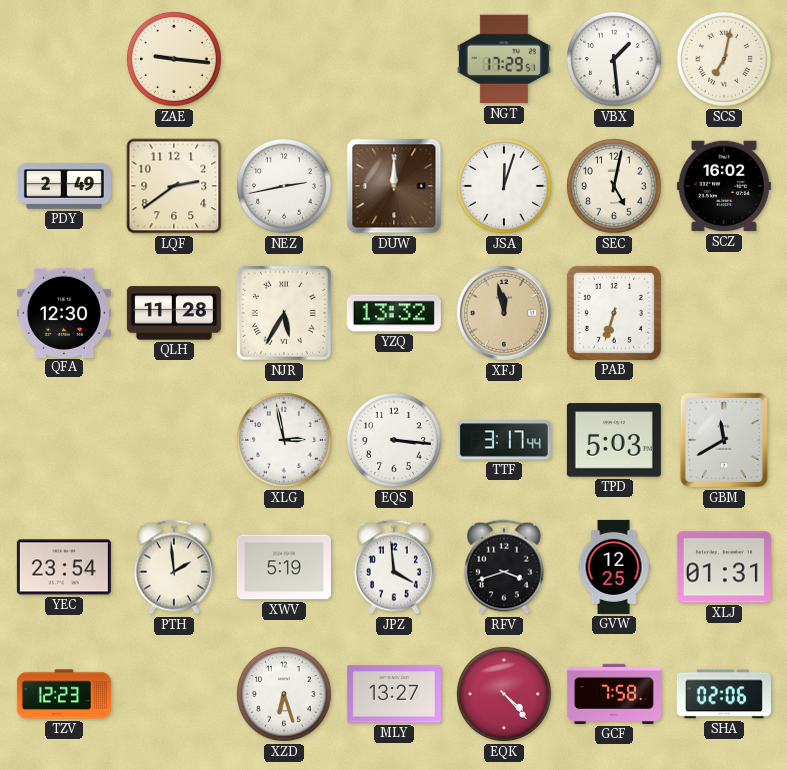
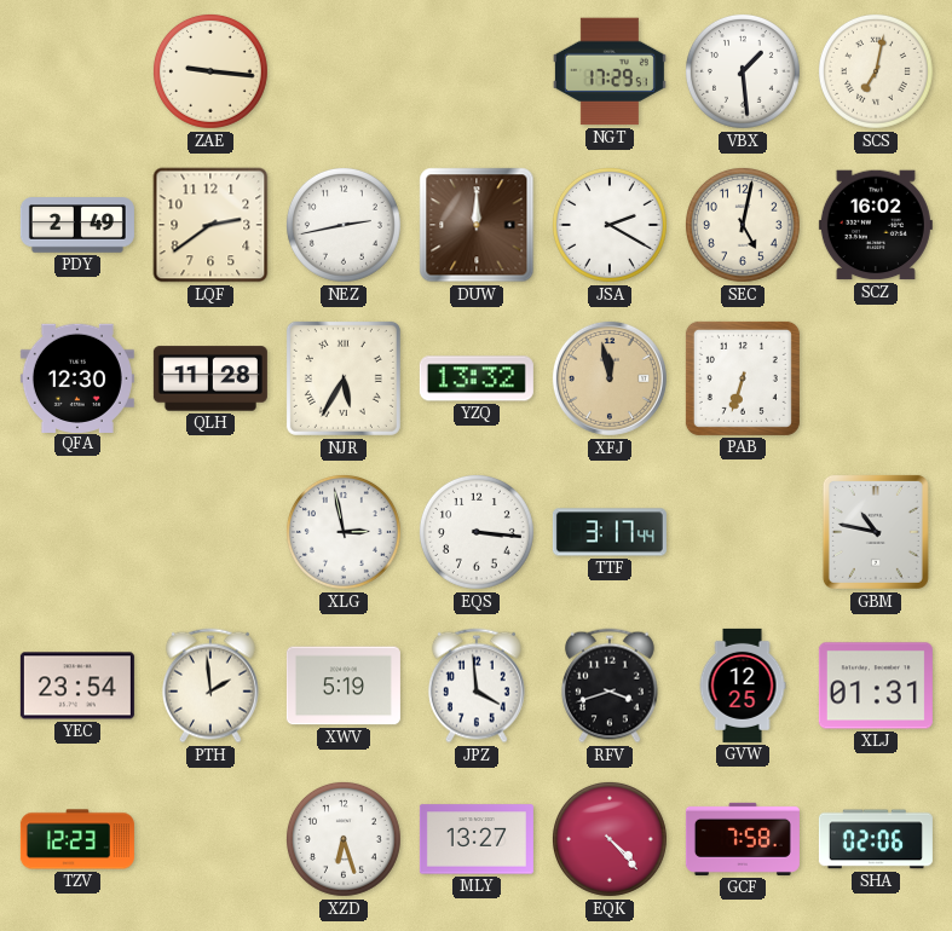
JSA: 12:03 -> 2:20 (610, 225)
TPD: 5:03 -> none (614, 440)
GBM: 11:40 -> 10:47 (876, 532)
